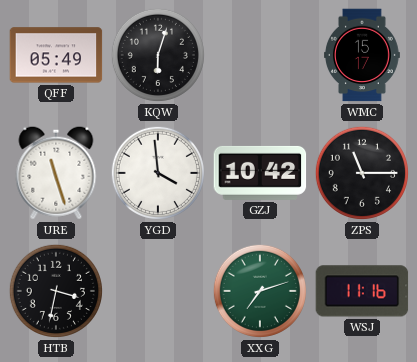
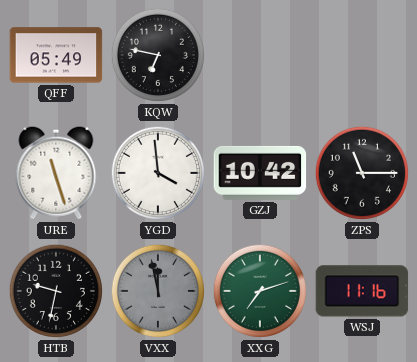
KQW: 6:03 -> 6:47 (158, 55)
WMC: 15:17 -> none (363, 55)
HTB: 3:32 -> 9:32 (56, 291)
VXX: none -> 11:58 (158, 291)
